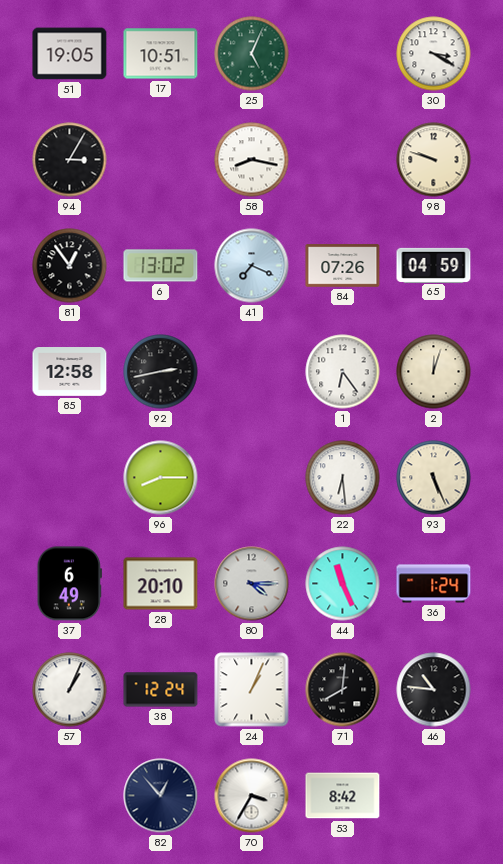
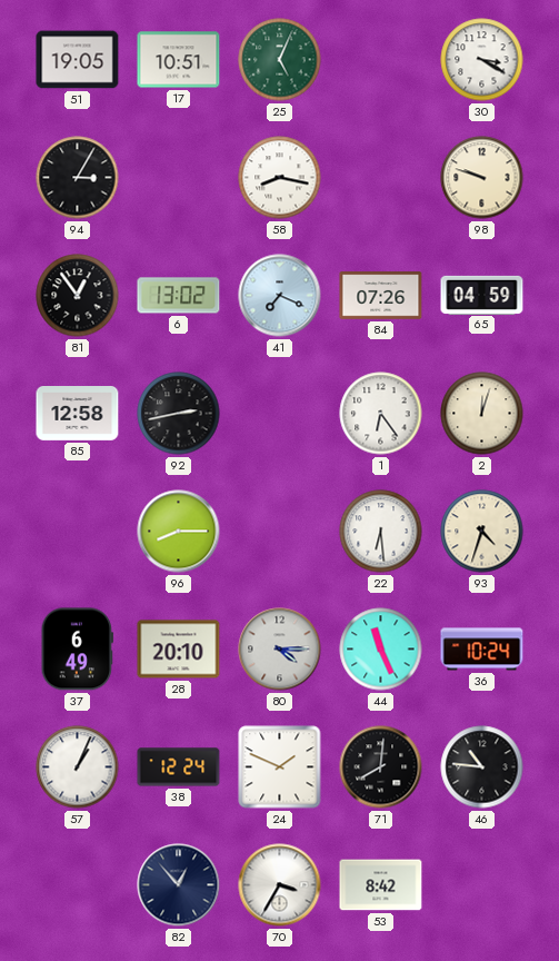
93: 5:26 -> 4:33 (482, 532)
36: 1:24 -> 10:24 (482, 650)
24: 1:04 -> 1:49 (280, 767)
